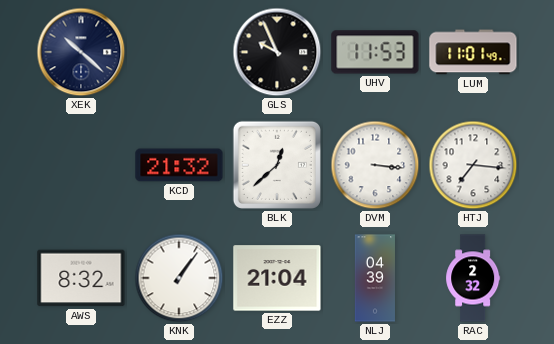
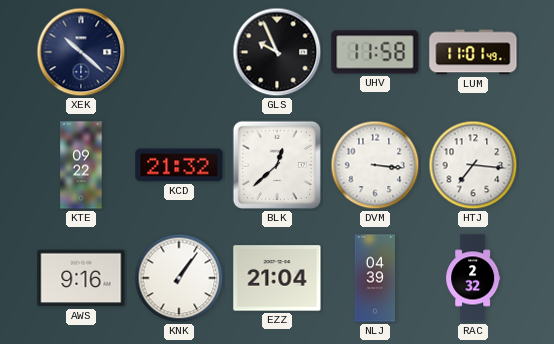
UHV: 11:53 -> 11:58 (375, 52)
KTE: none -> 09:22 (81, 165)
AWS: 8:32 -> 9:16 (81, 278)
